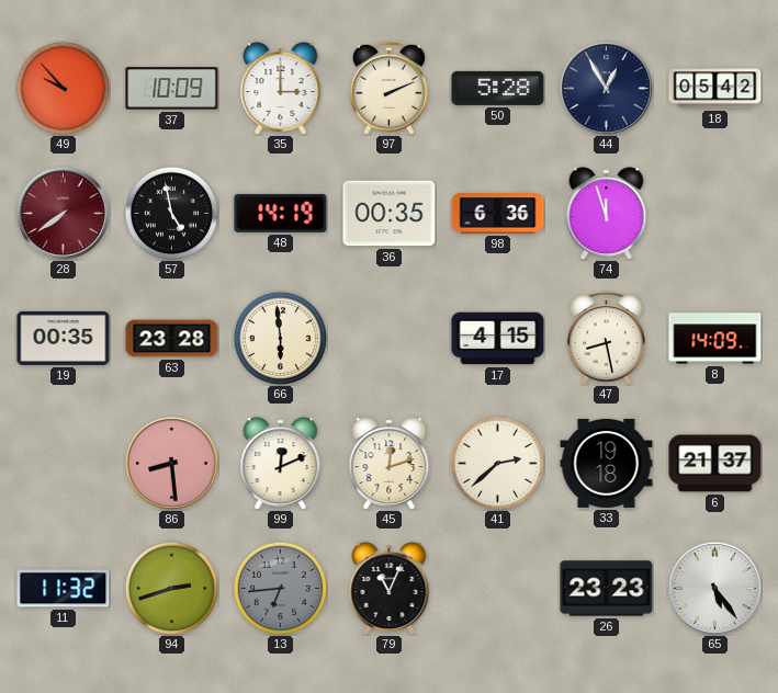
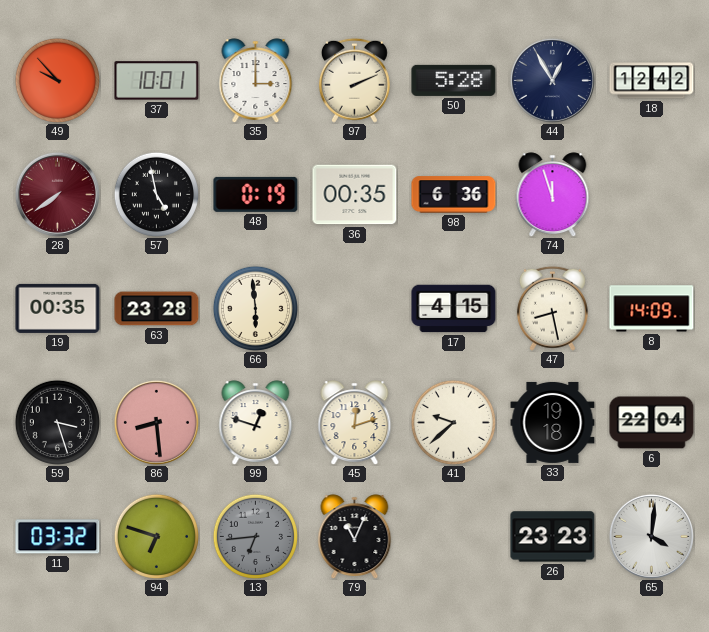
37: 10:09 -> 10:01 (157, 81)
18: 05:42 -> 12:42 (652, 81)
48: 14:19 -> 0:19 (256, 194)
59: none -> 3:27 (57, 422)
99: 12:11 -> 12:48 (256, 422)
41: 2:38 -> 9:38 (453, 422)
6: 21:37 -> 22:04 (652, 423)
11: 11:32 -> 03:32 (58, 537)
94: 2:42 -> 6:48 (156, 536)
65: 5:24 -> 4:01 (651, 536)
